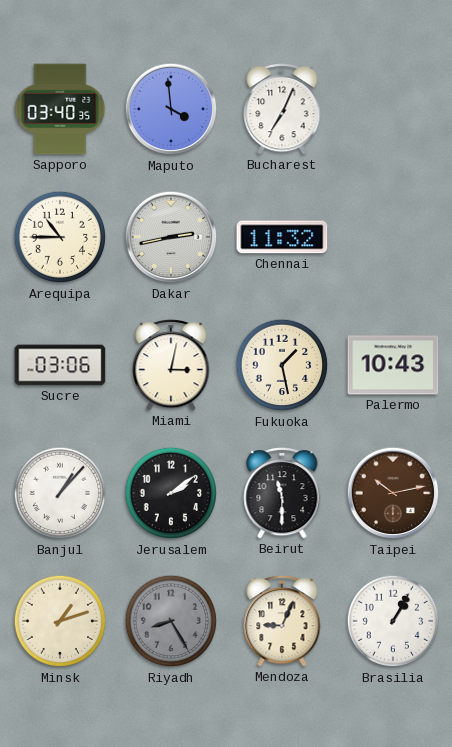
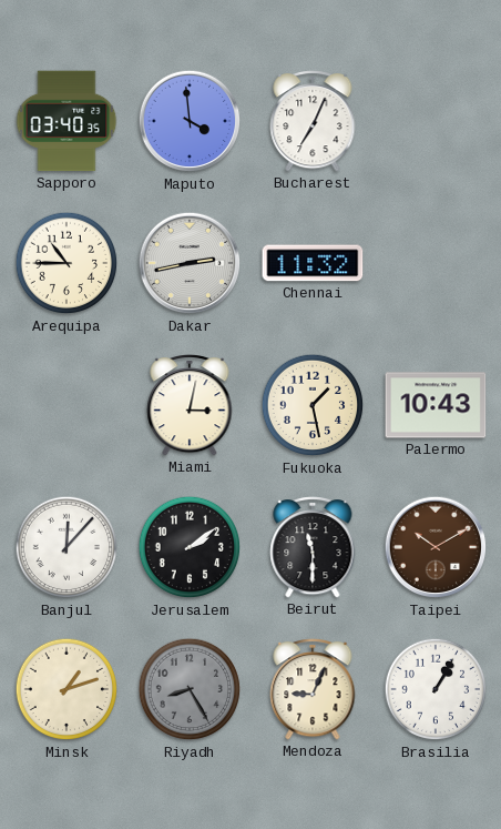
Sucre: 03:06 -> none (60, 365)
Banjul: 1:07 -> 12:07 (67, 547)
Taipei: 10:13 -> 10:10 (436, 547)
